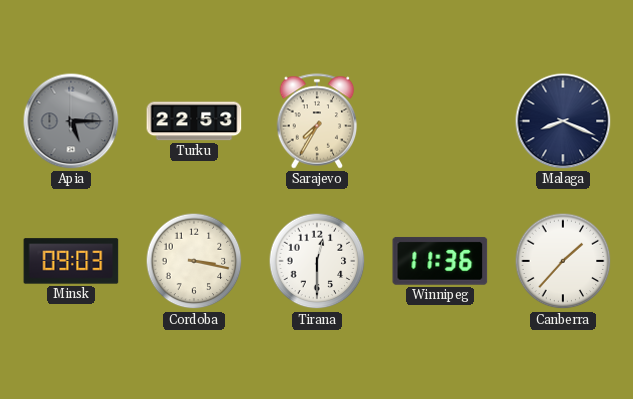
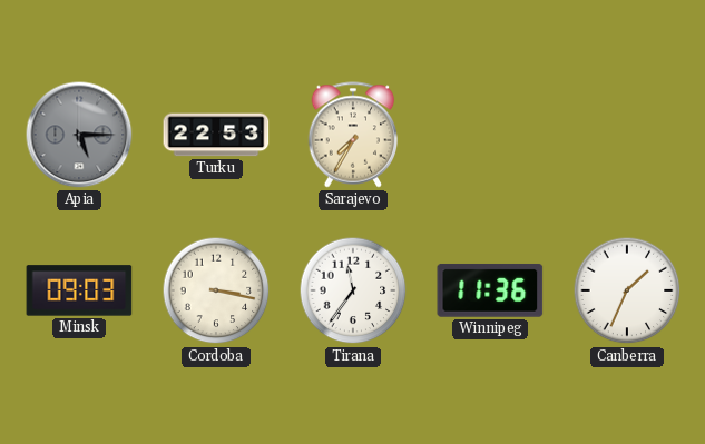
Malaga: 8:19 -> none (563, 121)
Tirana: 12:30 -> 11:36 (353, 290)
Canberra: 1:37 -> 1:34 (627, 290)
